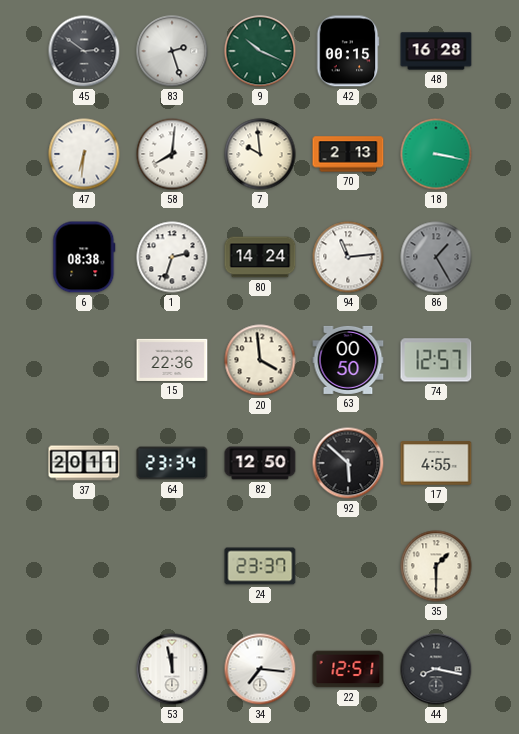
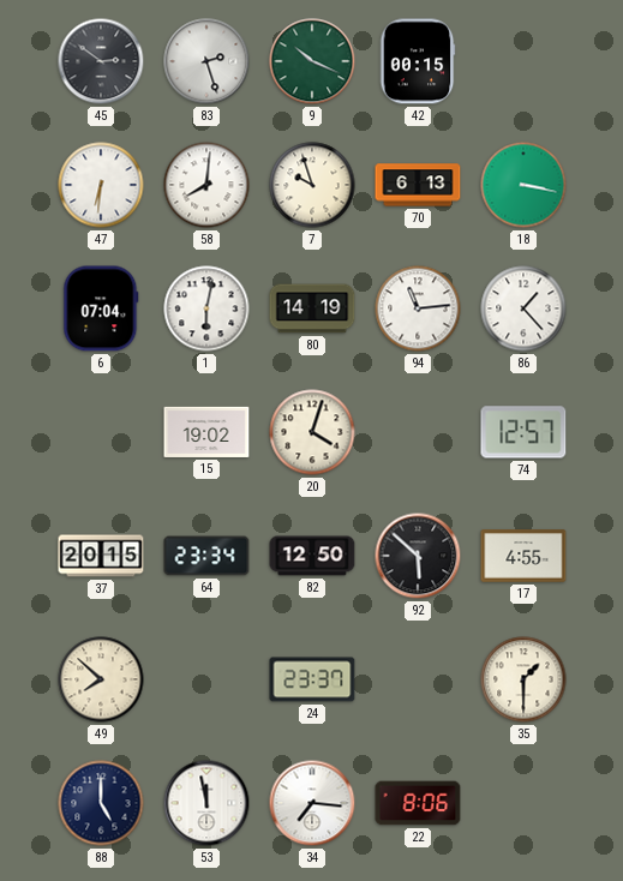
48: 16:28 -> none (436, 51)
7: 9:59 -> 9:57 (312, 185)
70: 2:13 -> 6:13 (418, 185)
6: 08:38 -> 07:04 (101, 308)
1: 2:33 -> 6:02 (206, 308)
80: 14:24 -> 14:19 (312, 308)
86: 1:25 -> 1:23 (523, 308)
86 dial: grey -> white (523, 308)
15: 22:36 -> 19:02 (206, 432)
20: 3:59 -> 4:03 (312, 432)
63: 00:50 -> none (348, 360)
37: 20:11 -> 20:15 (101, 556)
49: none -> 7:52 (101, 679)
88: none -> 5:00 (101, 803)
22: 12:51 -> 8:06 (418, 803)
44: 8:17 -> none (436, 669)
